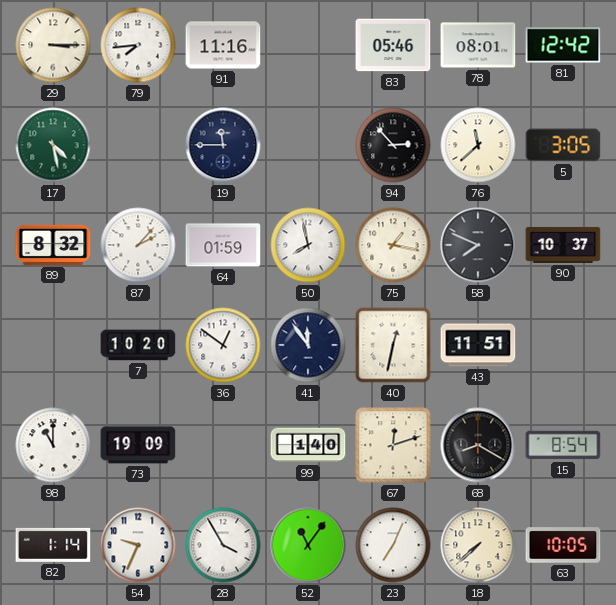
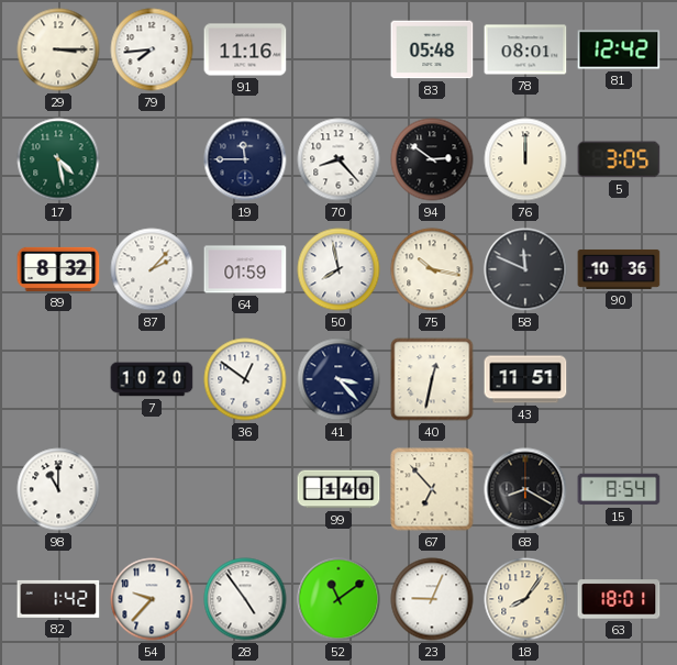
83: 05:46 -> 05:48 (432, 49)
70: none -> 8:23 (338, 159)
94: 2:53 -> 2:51 (432, 159)
76: 11:38 -> 12:00 (525, 159)
75: 1:17 -> 10:17 (432, 269)
58: 7:49 -> 11:49 (525, 269)
90: 10:37 -> 10:36 (619, 269)
41: 11:54 -> 3:23 (338, 379)
73: 19:09 -> none (138, 445)
67: 12:12 -> 6:53 (432, 489)
82: 1:14 -> 1:42 (58, 599)
54: 9:34 -> 9:37 (152, 599)
28: 3:55 -> 4:54 (245, 599)
52: 11:06 -> 11:09 (338, 599)
23: 7:04 -> 9:04 (432, 599)
18: 7:38 -> 8:06 (525, 599)
63: 10:05 -> 18:01 (619, 599)
